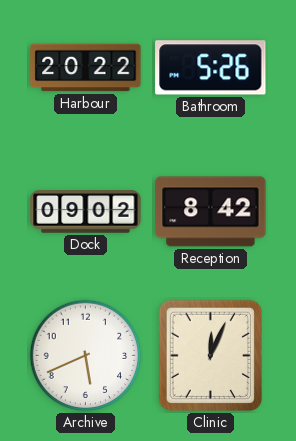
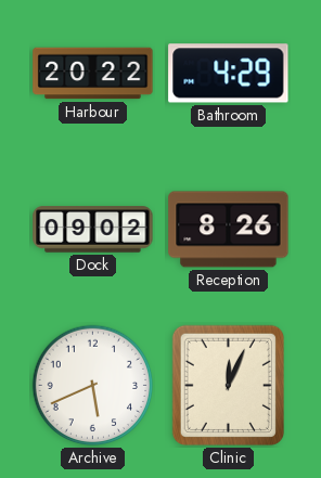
Bathroom: 5:26 -> 4:29 (229, 74)
Reception: 8:42 -> 8:26 (229, 230)
